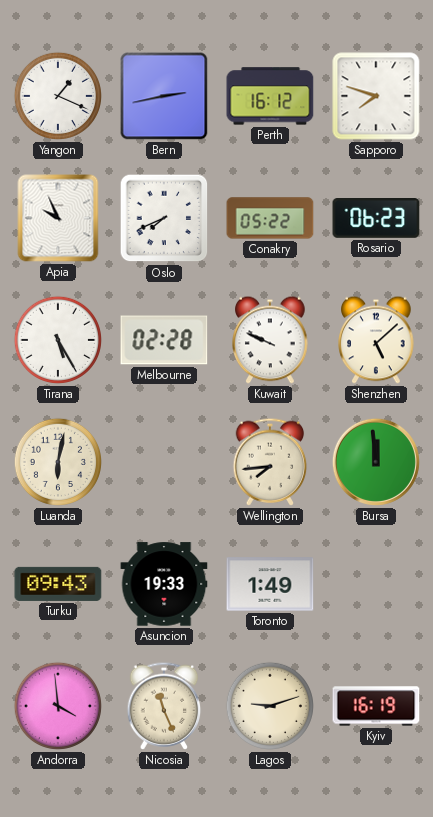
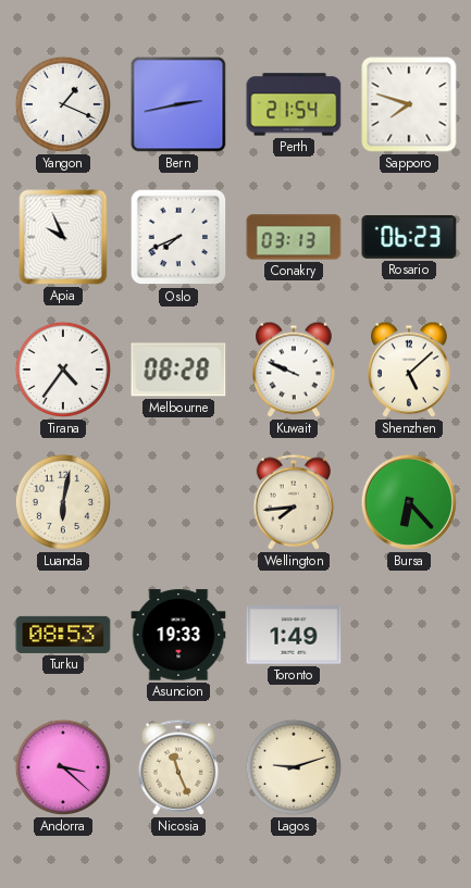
Perth: 16:12 -> 21:54 (294, 104)
Conakry: 05:22 -> 03:13 (294, 237)
Tirana: 5:25 -> 4:36 (63, 370)
Melbourne: 02:28 -> 08:28 (178, 370)
Bursa: 11:59 -> 6:23 (409, 502)
Turku: 09:43 -> 08:53 (63, 635)
Andorra: 3:59 -> 3:22 (63, 767)
Kyiv: 16:19 -> none (376, 706)
